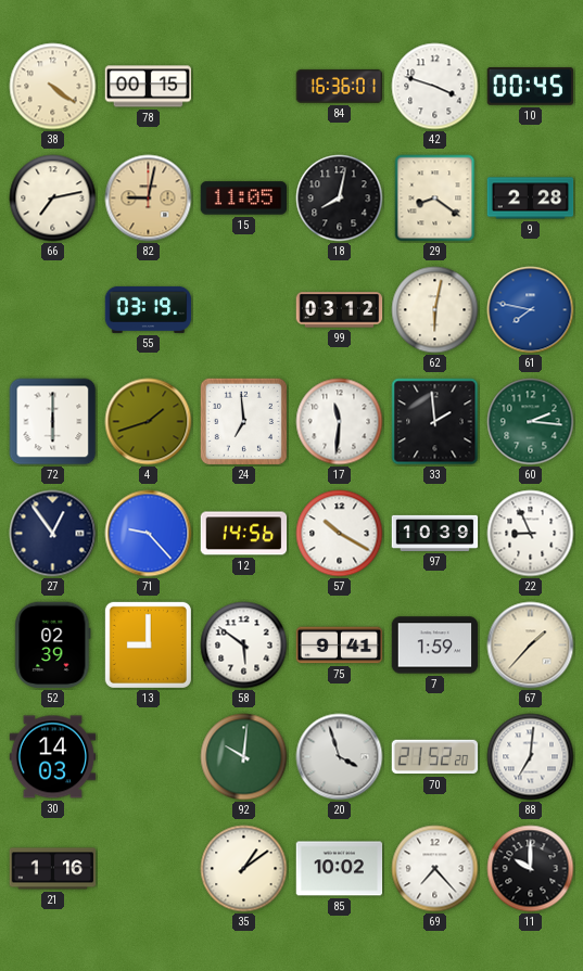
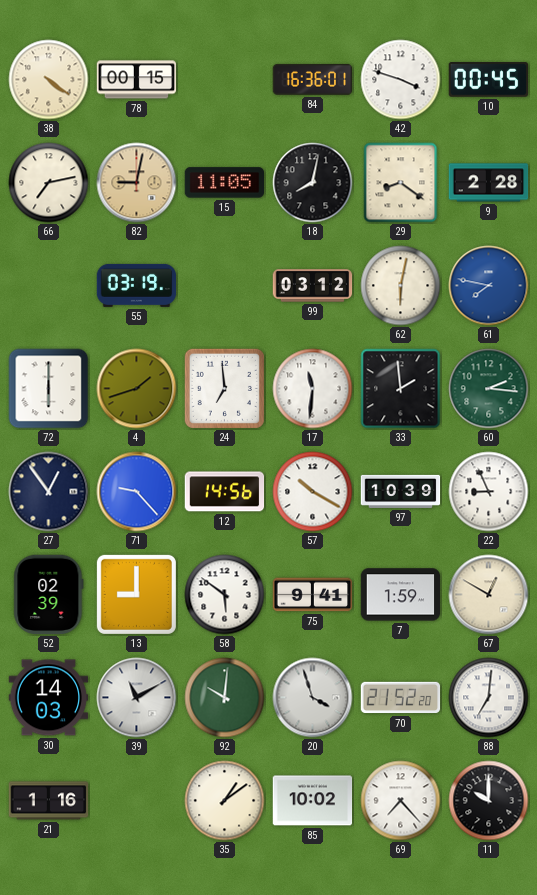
67: 1:37 -> 12:50 (489, 595)
39: none -> 11:10 (137, 698)
